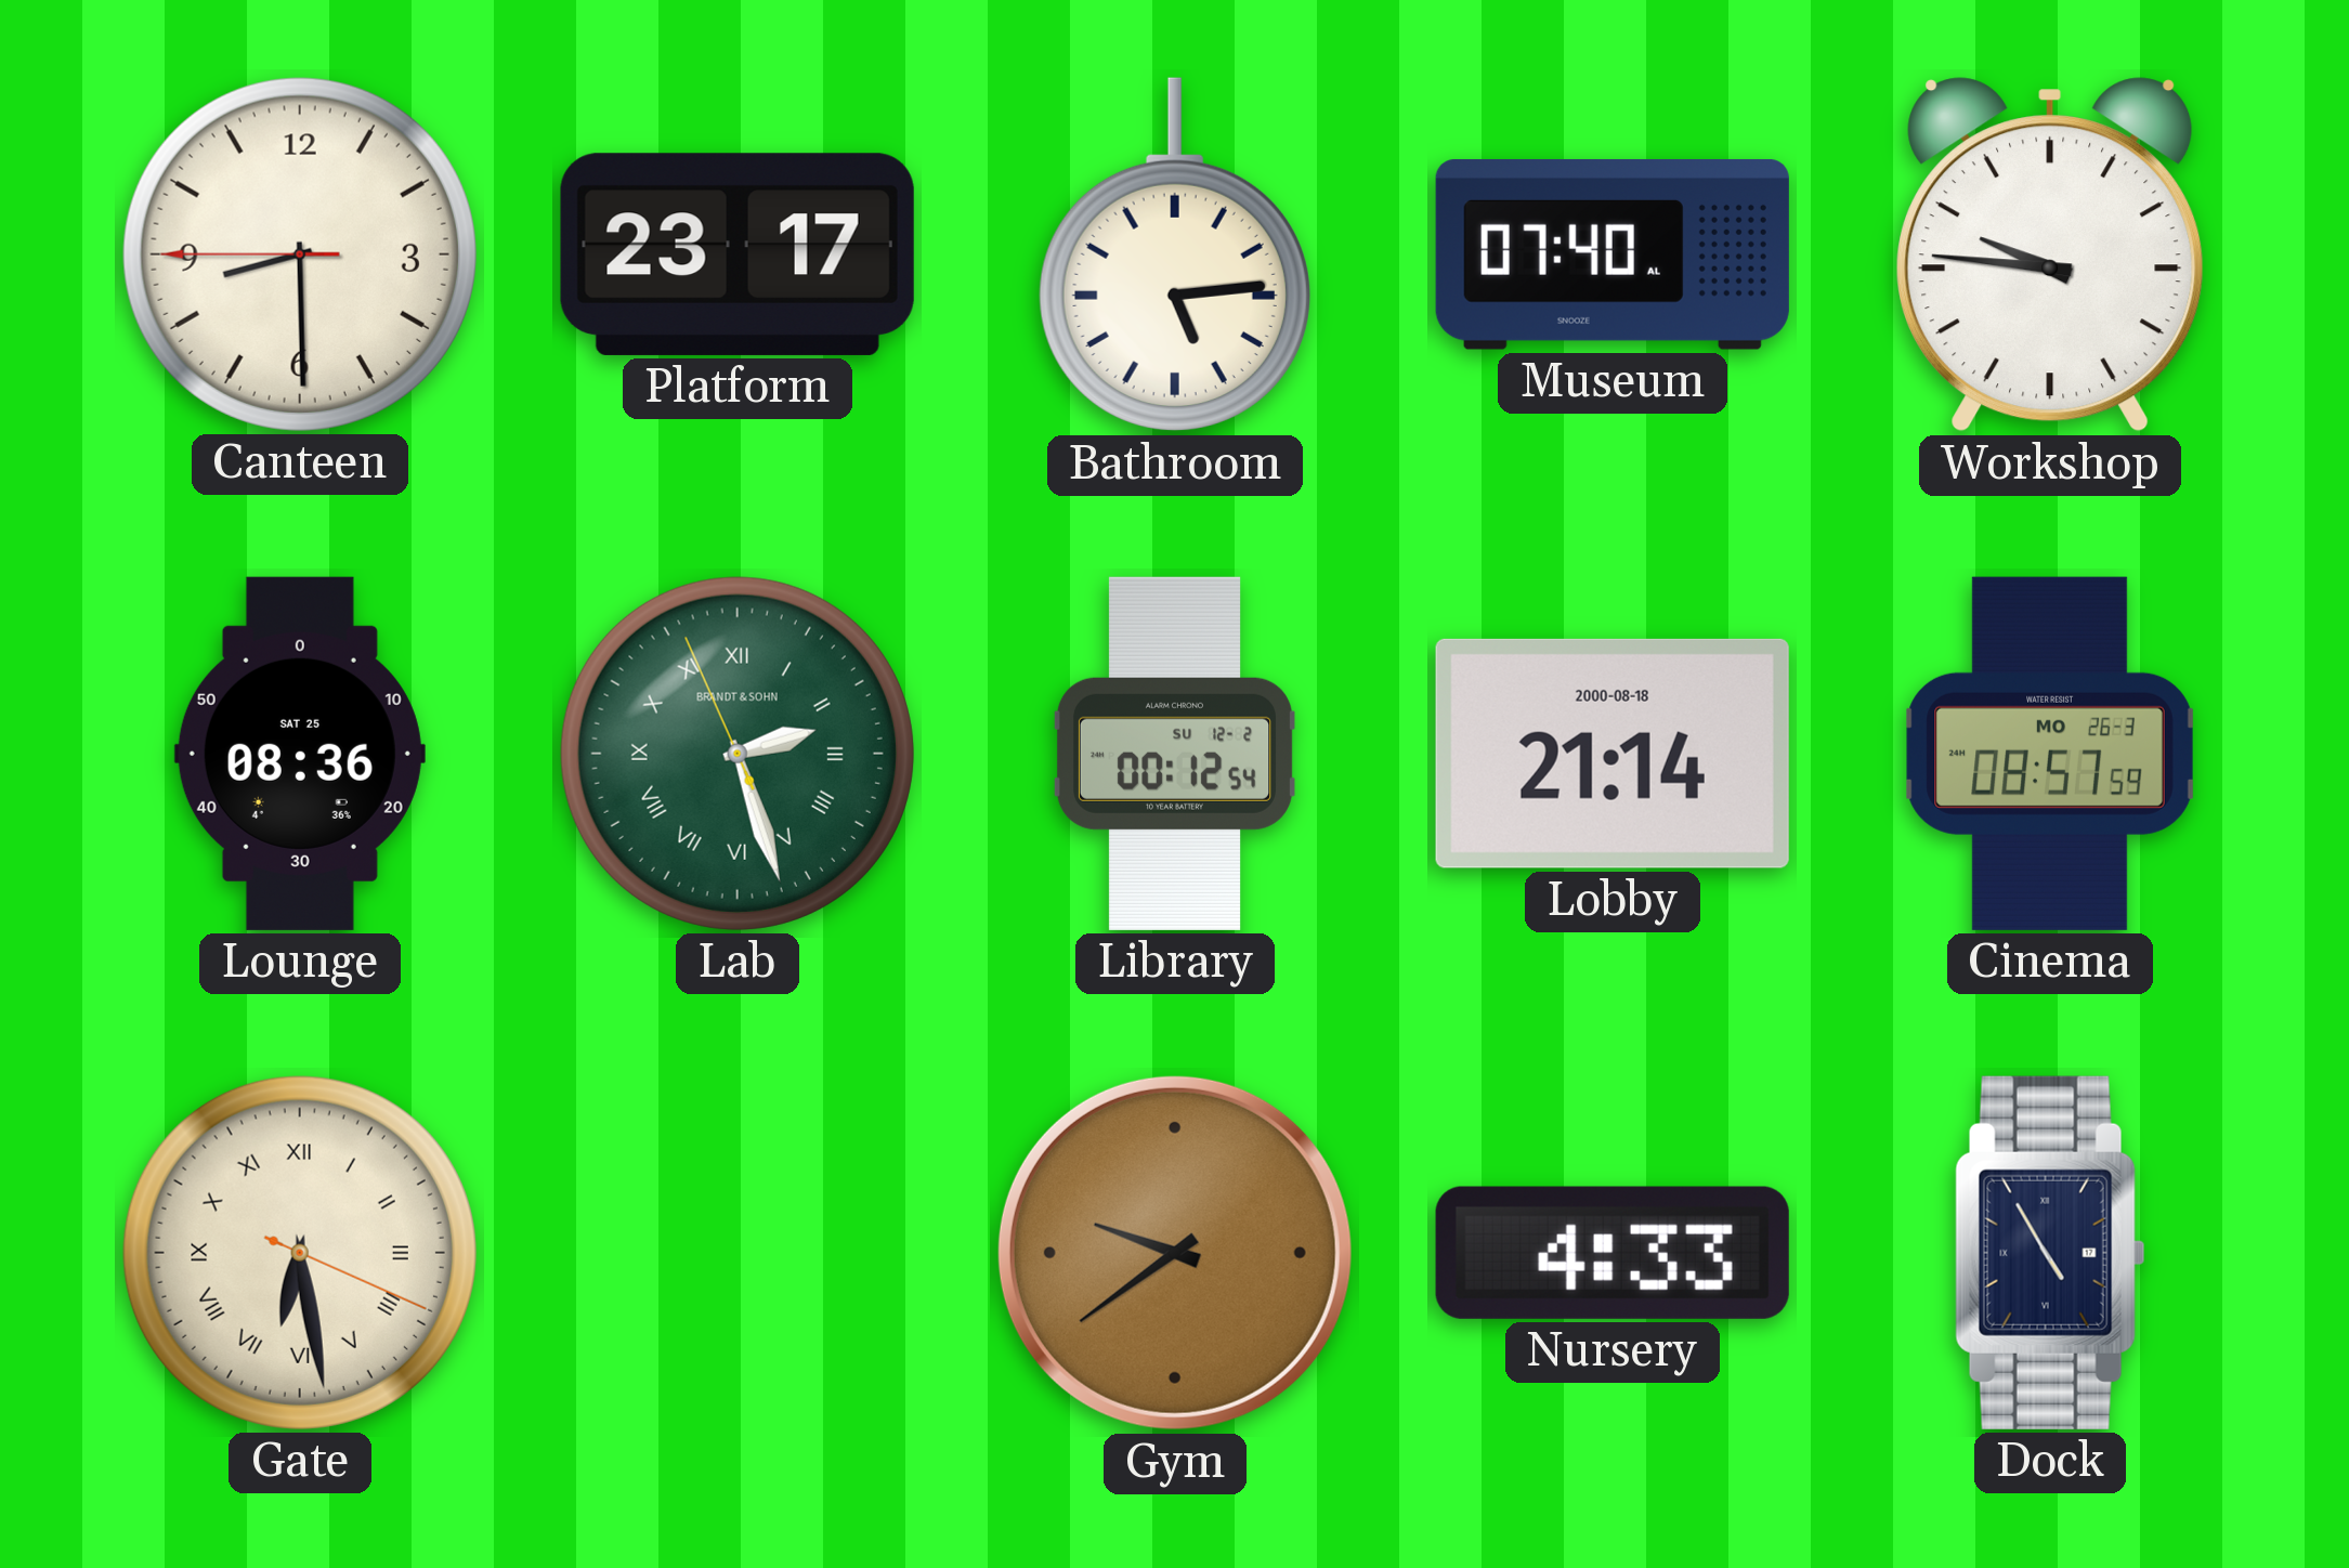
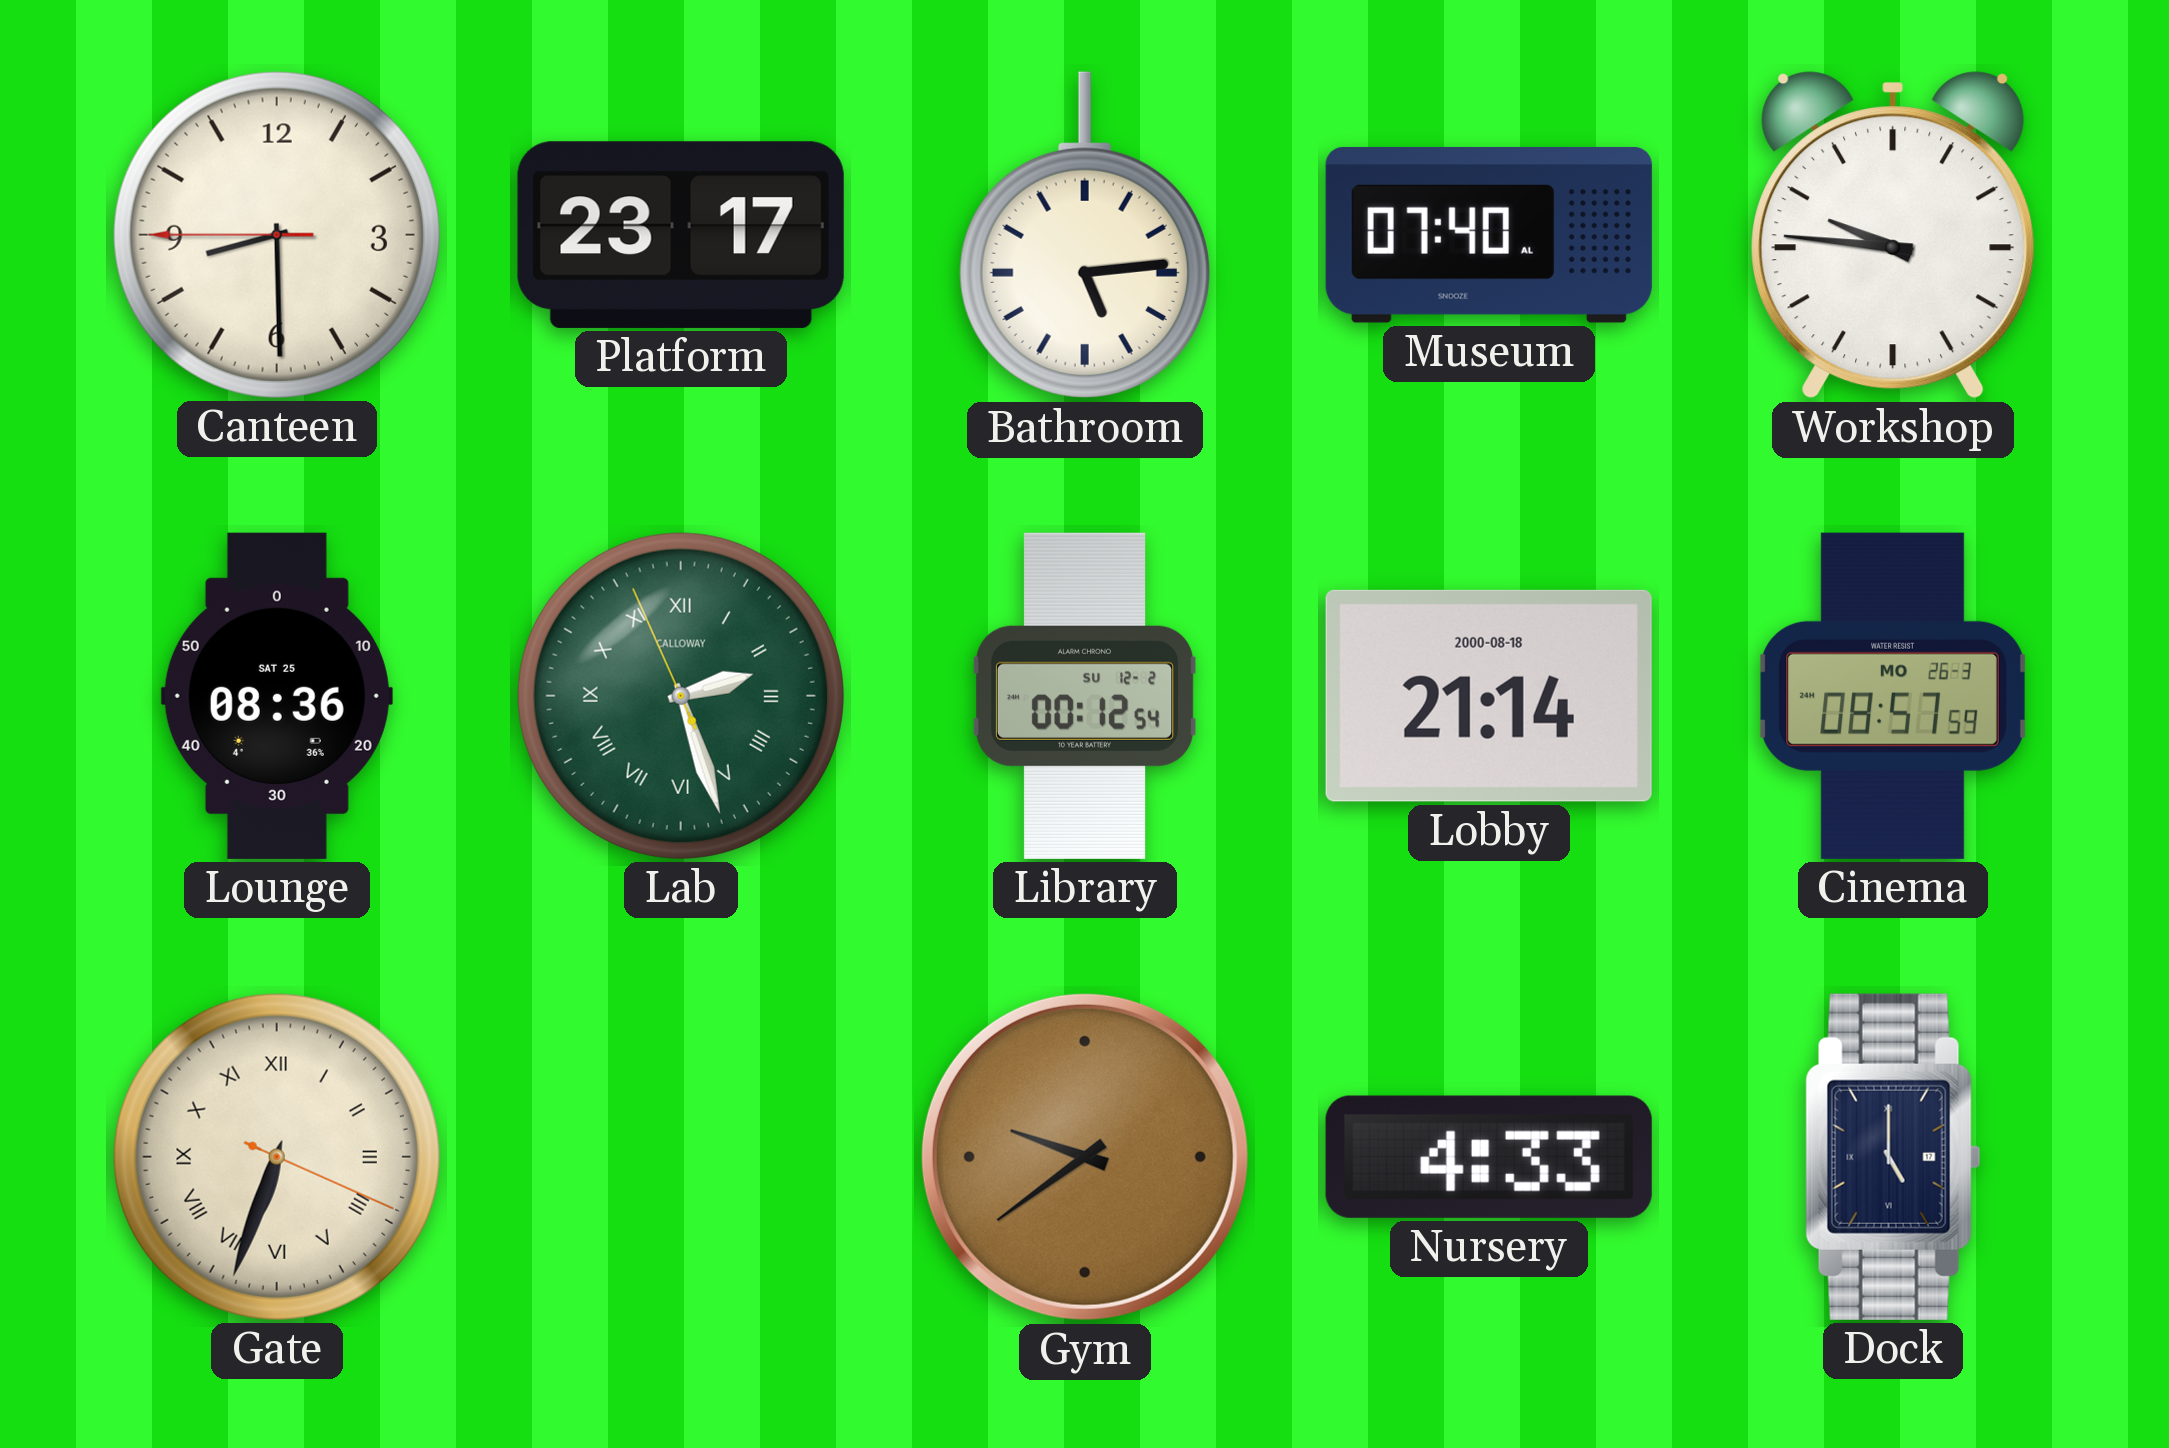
Lab brand: BRANDT & SOHN -> CALLOWAY (681, 696)
Gate: 6:28 -> 6:33 (277, 1157)
Dock: 4:55 -> 5:00 (1893, 1157)
